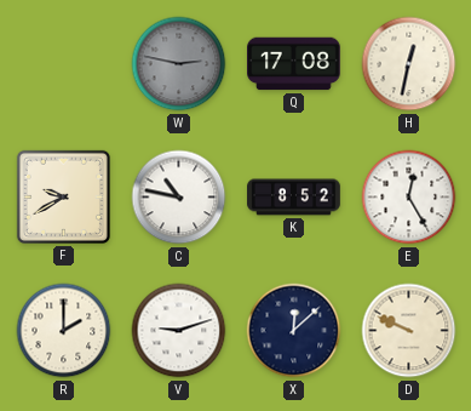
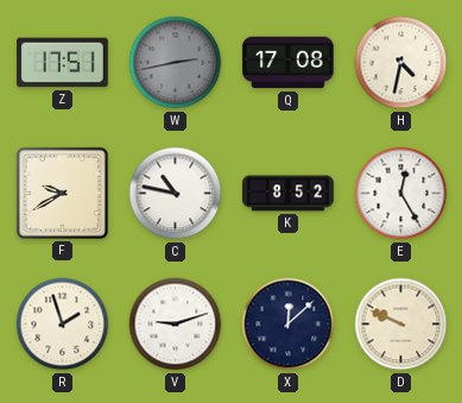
Z: none -> 17:51 (63, 63)
W: 2:47 -> 2:43 (176, 63)
H: 12:32 -> 4:32 (401, 63)
R: 2:00 -> 1:57 (63, 325)
